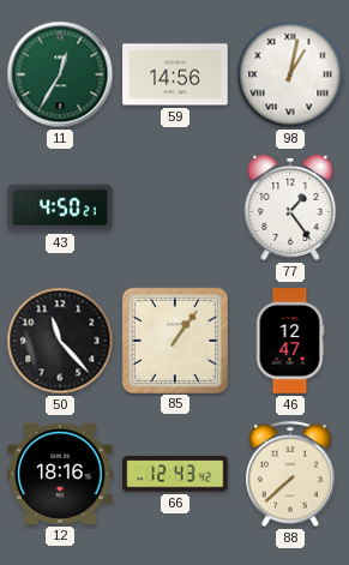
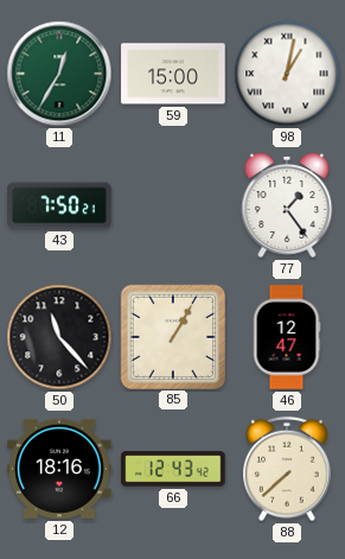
59: 14:56 -> 15:00 (173, 74)
43: 4:50 -> 7:50 (59, 205)
85: 1:06 -> 1:05 (172, 336)
